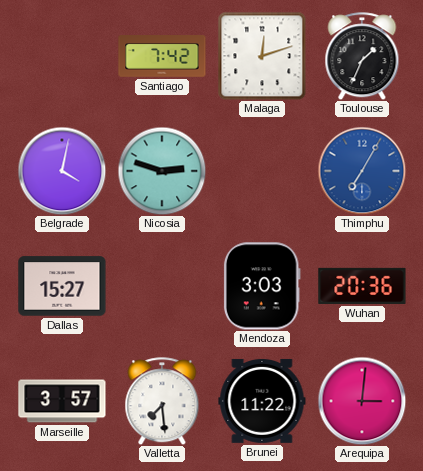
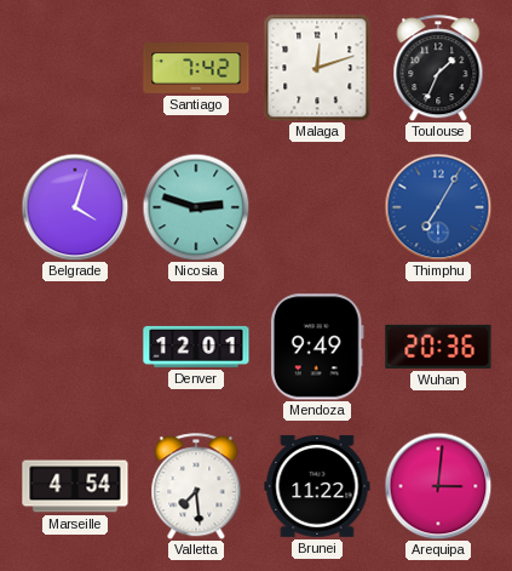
Belgrade: 4:02 -> 4:03 (75, 207)
Dallas: 15:27 -> none (62, 286)
Denver: none -> 12:01 (196, 347)
Mendoza: 3:03 -> 9:49 (317, 347)
Marseille: 3:57 -> 4:54 (75, 486)
